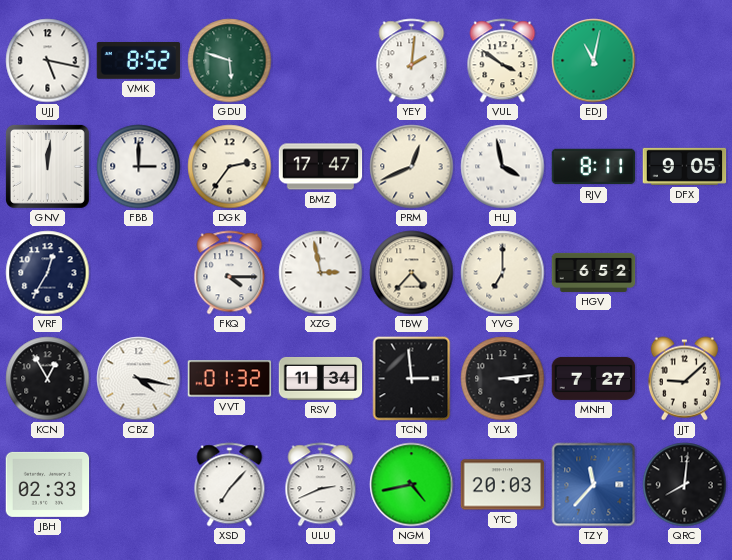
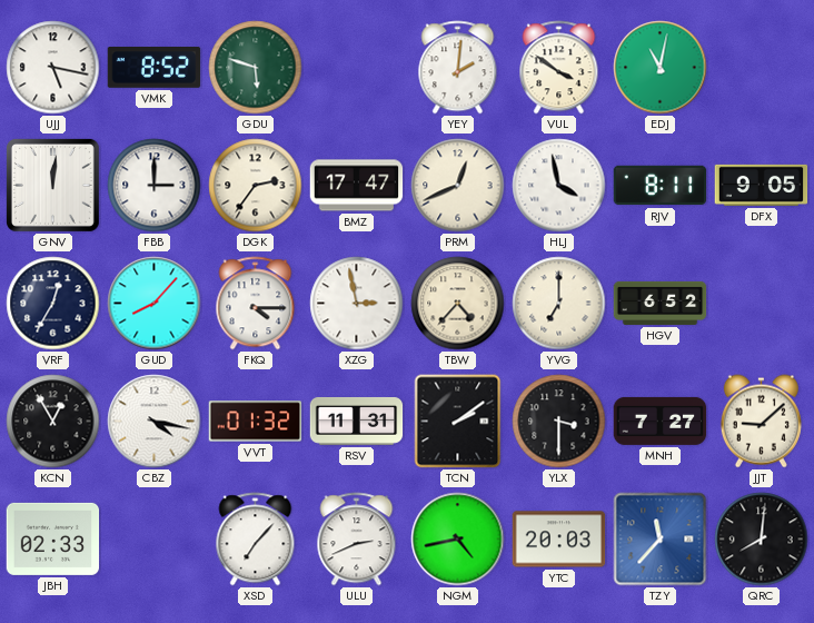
GUD: none -> 8:07 (155, 304)
RSV: 11:34 -> 11:31 (357, 421)
TCN: 2:59 -> 2:09 (458, 422)
YLX: 3:14 -> 3:30 (559, 422)
